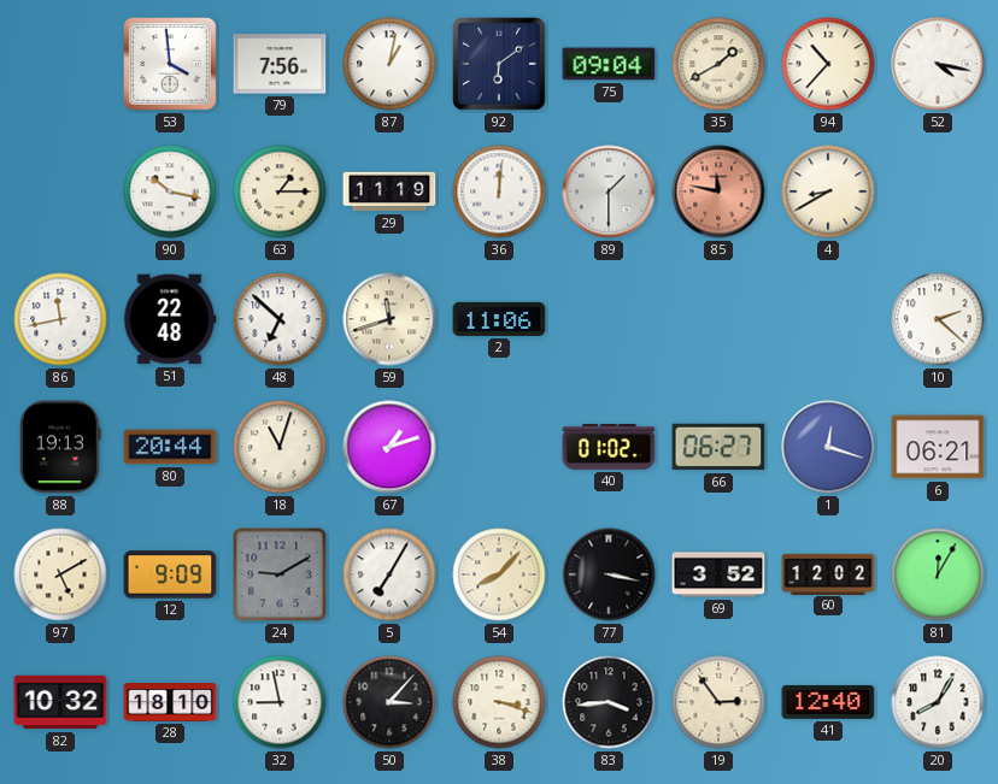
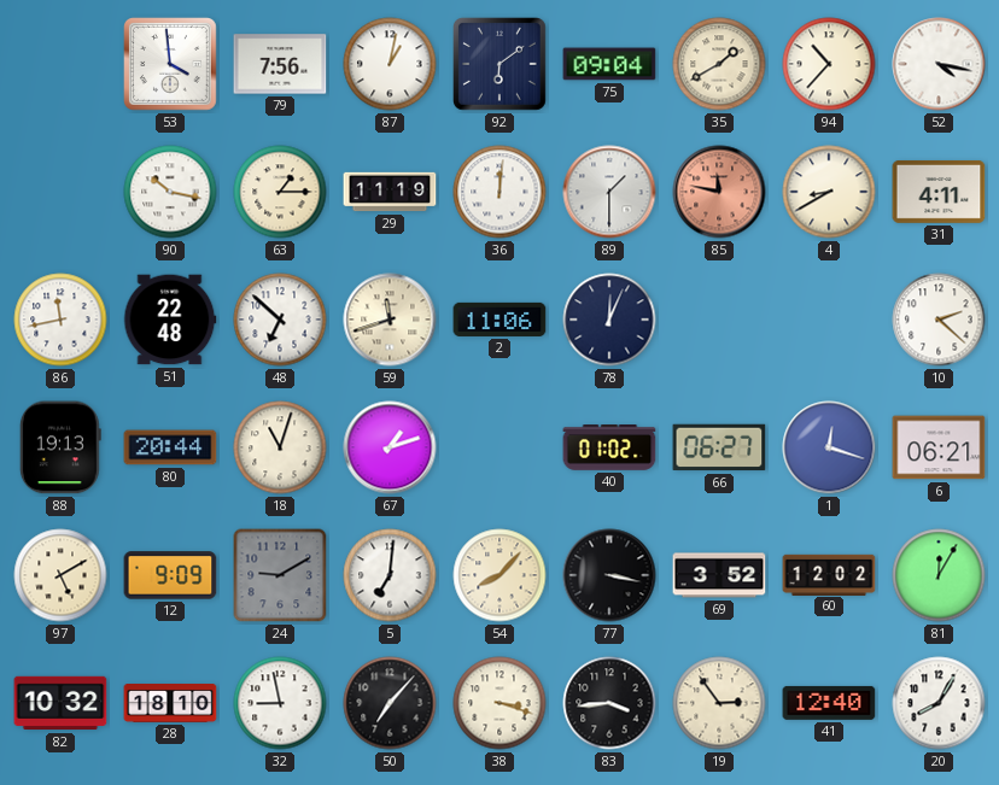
31: none -> 4:11 (939, 192)
78: none -> 12:04 (609, 320)
5: 7:05 -> 7:01 (390, 575)
50: 3:07 -> 7:07 (390, 703)
